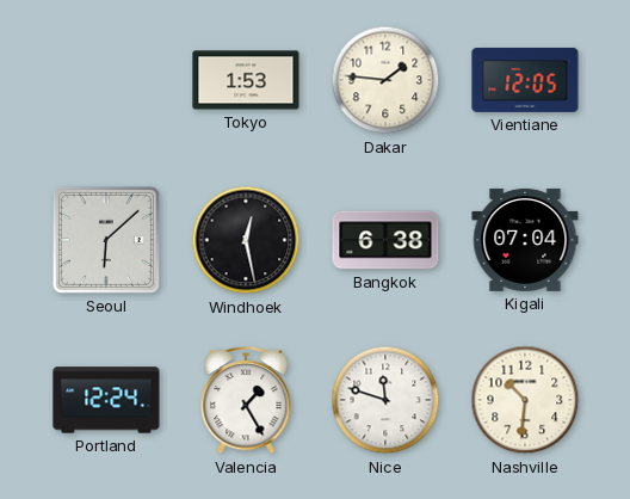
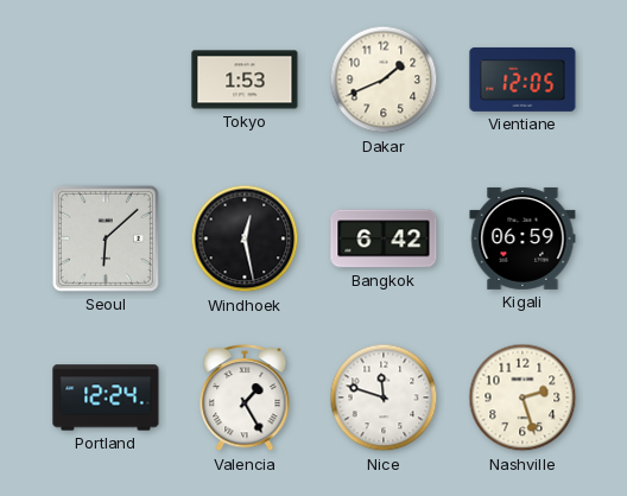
Dakar: 1:46 -> 1:41 (384, 80)
Bangkok: 6:38 -> 6:42 (384, 239)
Kigali: 07:04 -> 06:59 (522, 239)
Nashville: 10:31 -> 2:27 (522, 398)
